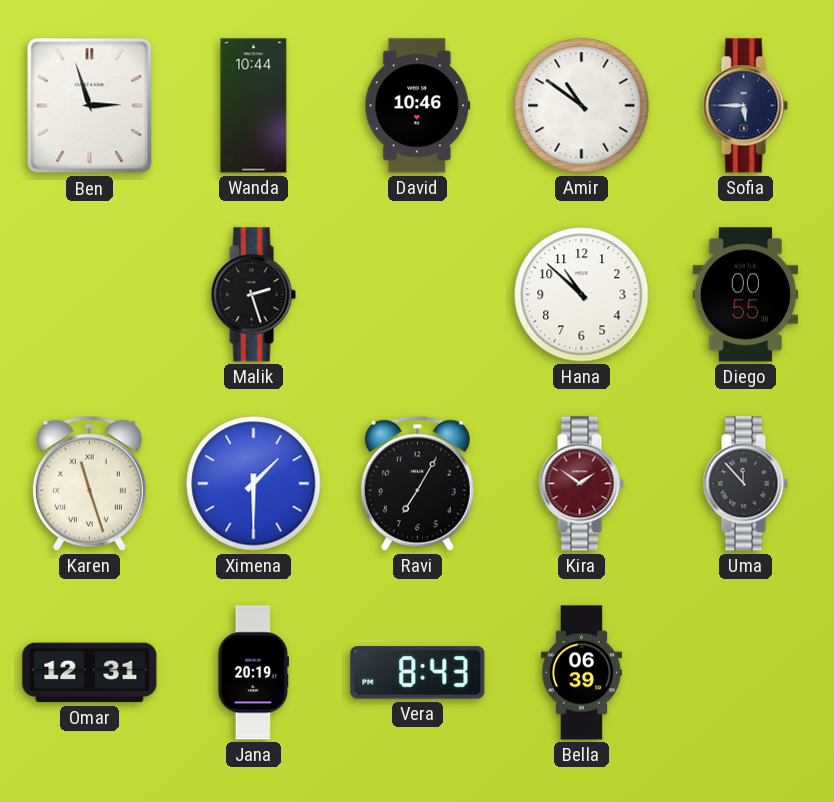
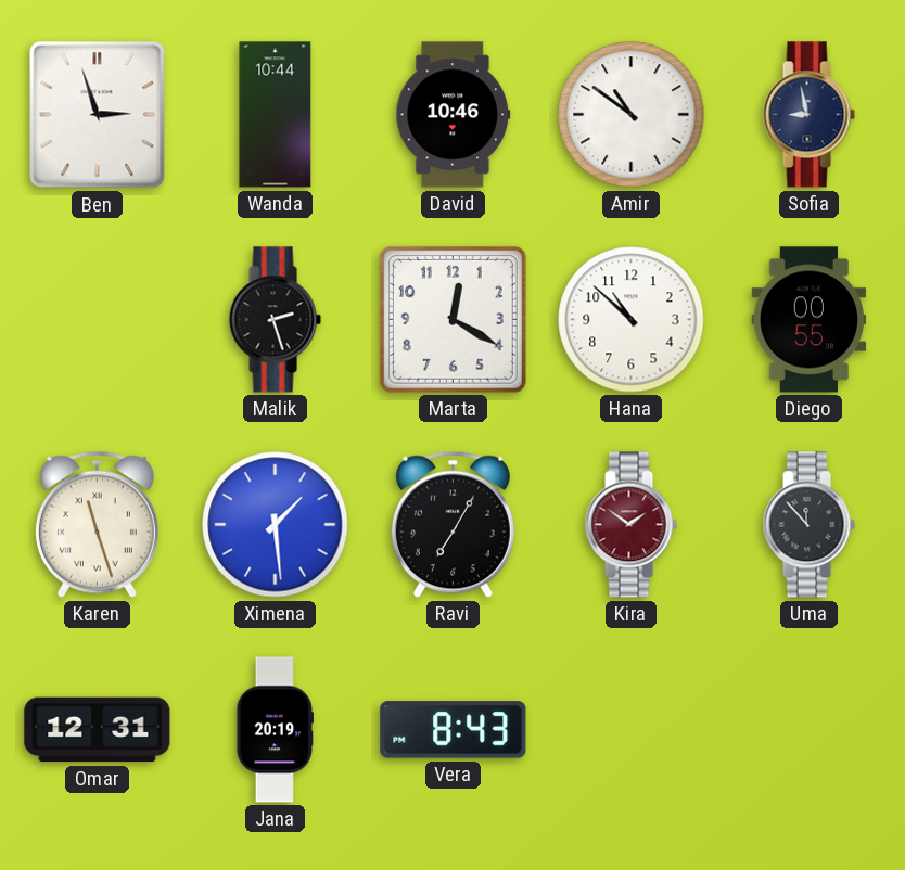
Sofia: 5:45 -> 8:58 (808, 115)
Marta: none -> 12:20 (452, 319)
Ximena: 1:30 -> 1:29 (276, 525)
Bella: 06:39 -> none (581, 673)
